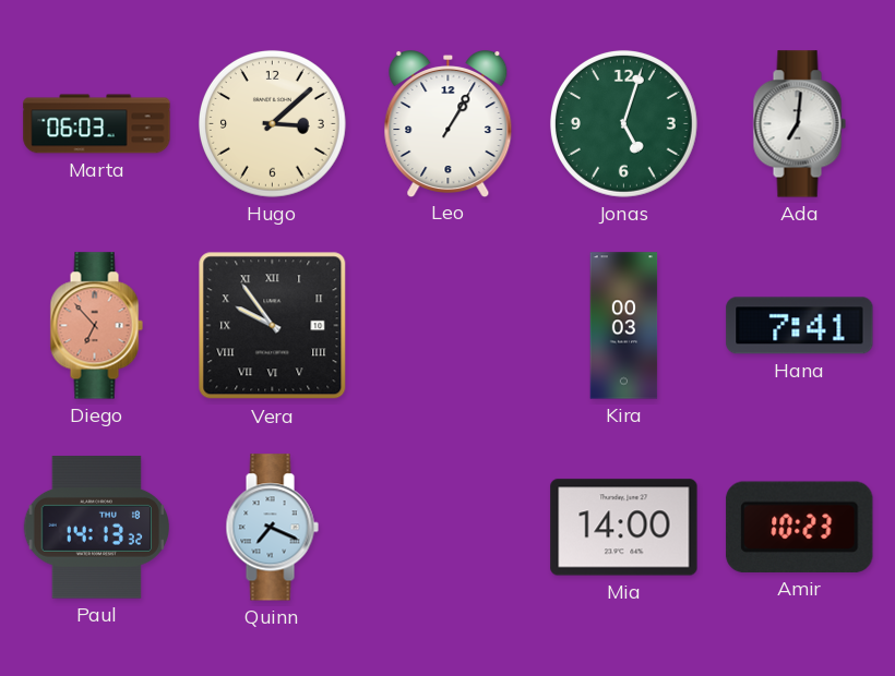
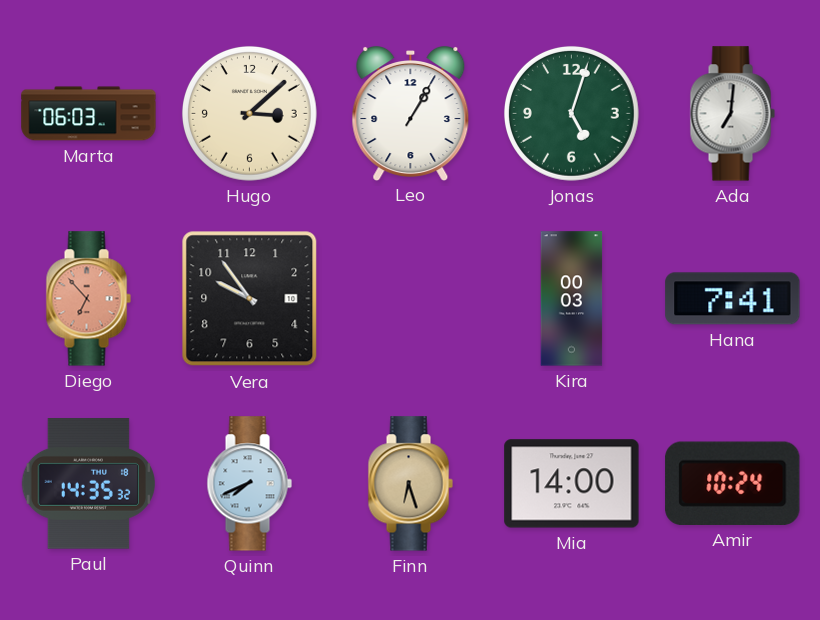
Vera numerals: Roman -> Arabic (250, 299)
Paul: 14:13 -> 14:35 (88, 484)
Quinn: 7:19 -> 7:41 (249, 484)
Finn: none -> 6:27 (410, 484)
Amir: 10:23 -> 10:24 (733, 483)
